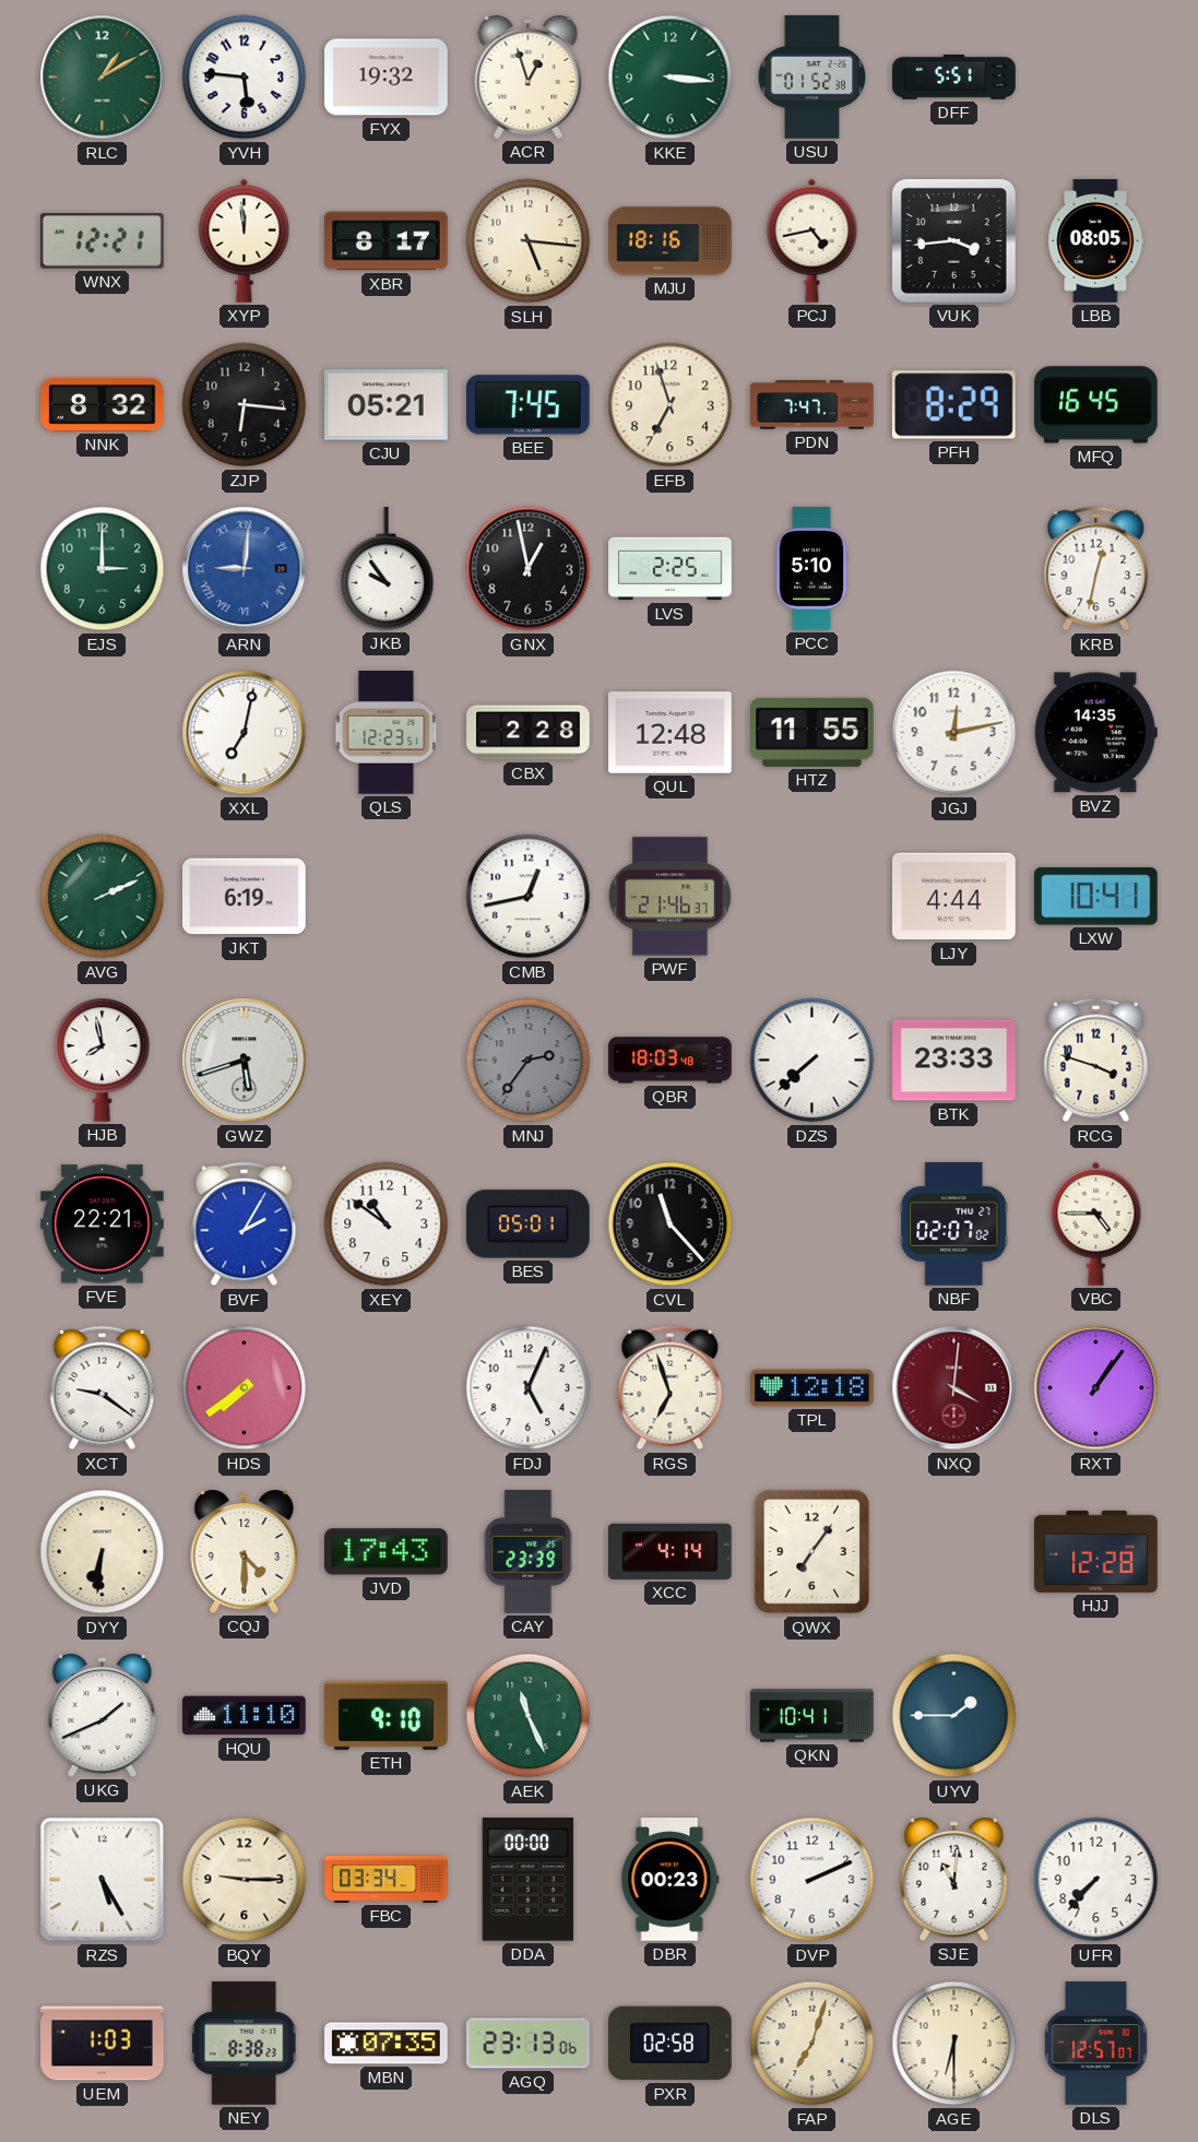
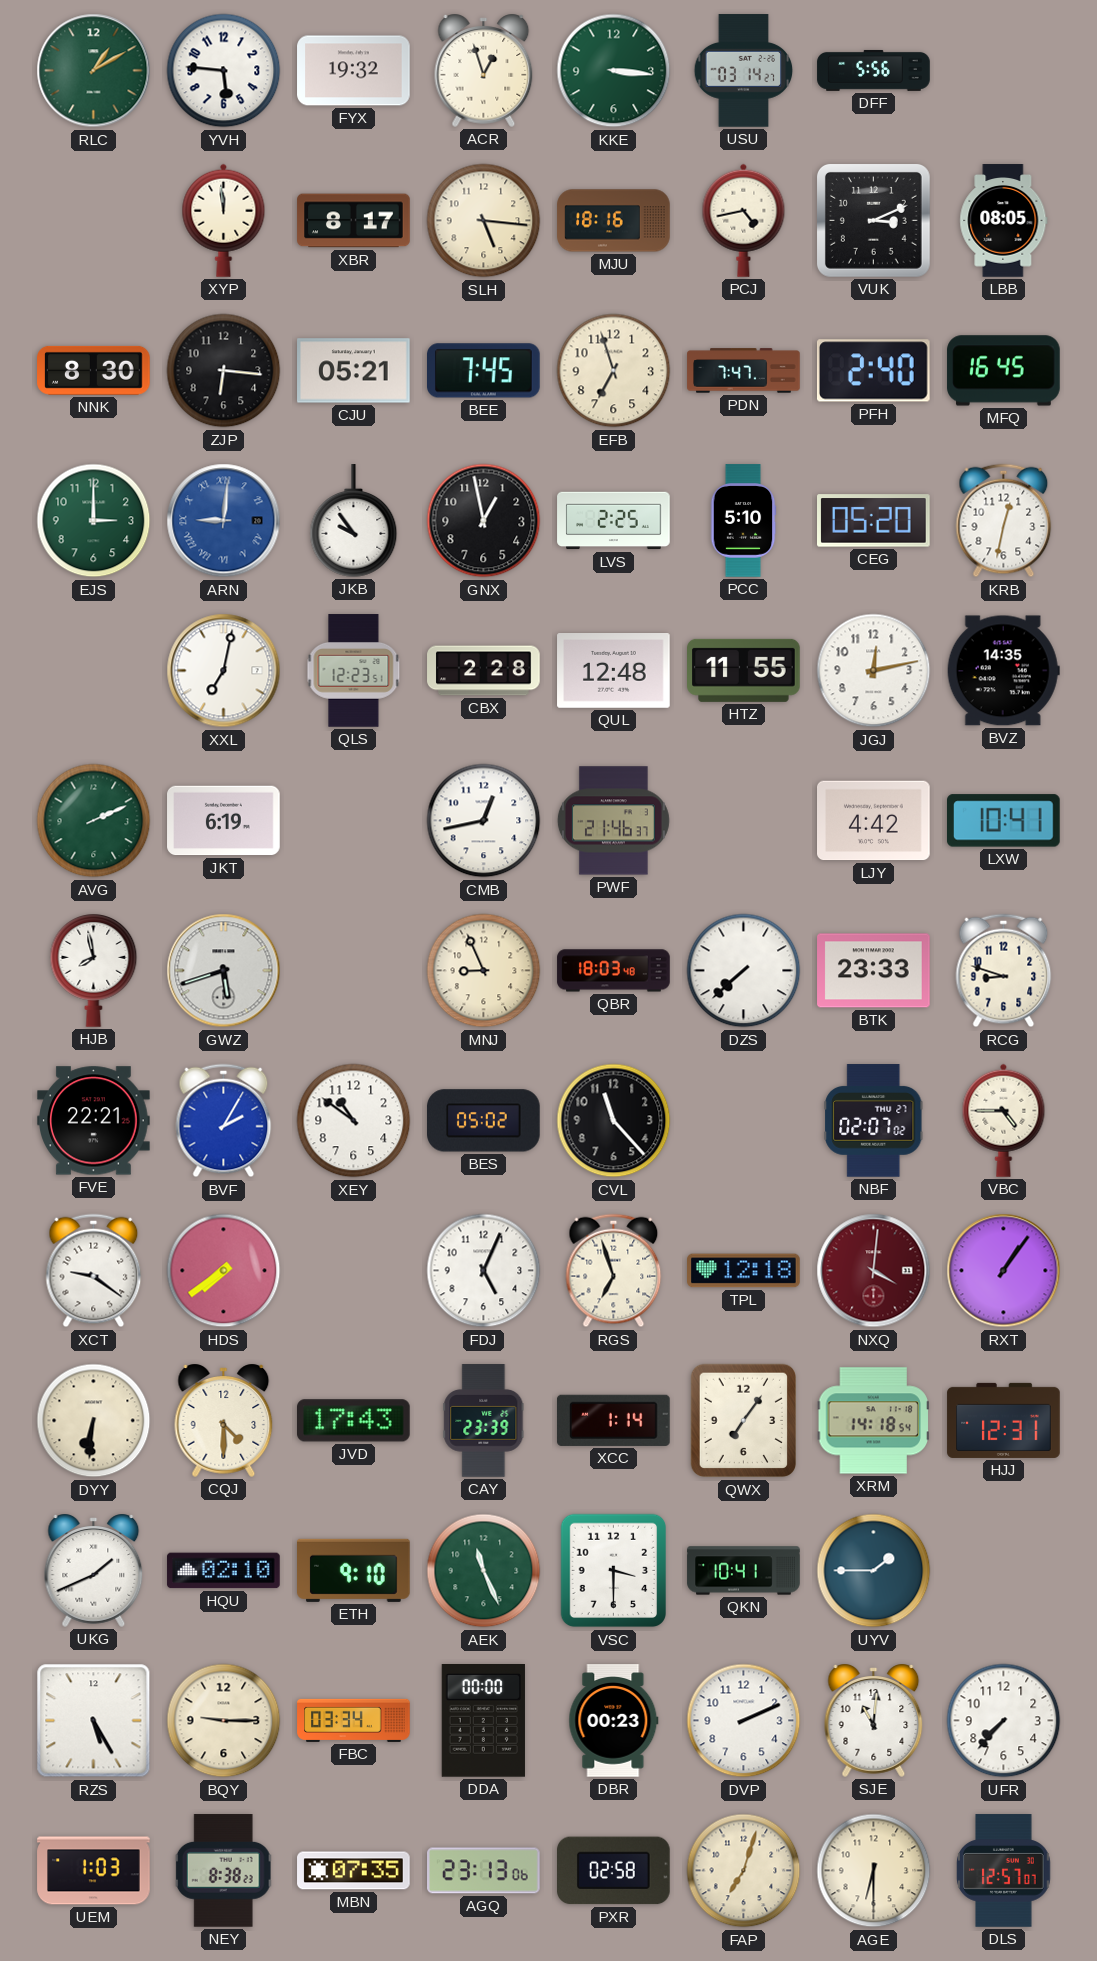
USU: 01:52 -> 03:14 (744, 71)
DFF: 5:51 -> 5:56 (874, 70)
WNX: 12:21 -> none (102, 241)
VUK: 3:44 -> 3:11 (873, 220)
NNK: 8:32 -> 8:30 (94, 370)
PFH: 8:29 -> 2:40 (874, 371)
CEG: none -> 05:20 (874, 521)
LJY: 4:44 -> 4:42 (874, 821)
MNJ: 2:36 -> 8:56 (484, 971)
MNJ dial: grey -> cream (484, 971)
RCG: 3:48 -> 8:48 (1004, 971)
BES: 05:01 -> 05:02 (484, 1121)
XCC: 4:14 -> 1:14 (614, 1420)
XRM: none -> 14:18 (873, 1421)
HJJ: 12:28 -> 12:31 (1004, 1420)
HQU: 11:10 -> 02:10 (224, 1571)
VSC: none -> 3:30 (613, 1571)
